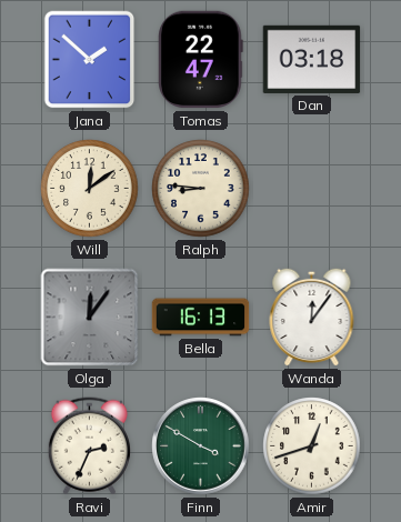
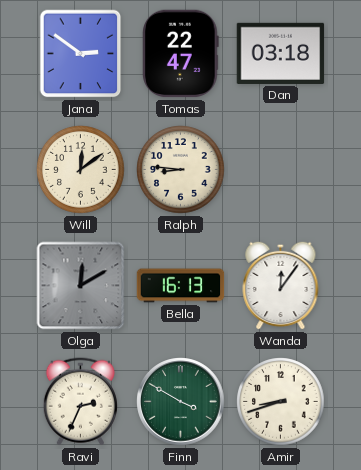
Jana: 1:52 -> 2:51 (81, 54)
Olga: 12:06 -> 12:10 (81, 286)
Amir: 12:42 -> 8:42 (281, 402)
